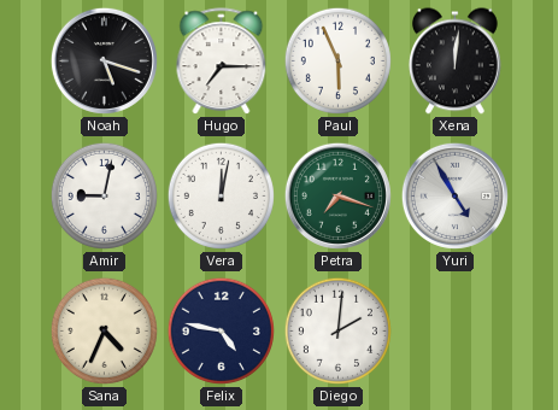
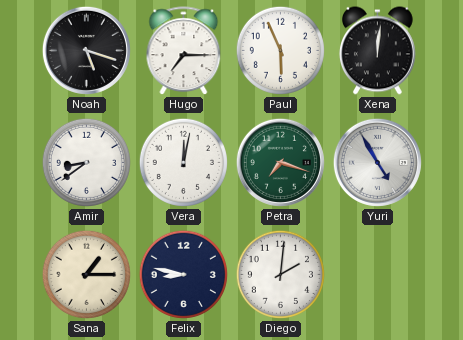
Amir: 9:02 -> 8:39 (86, 162)
Sana: 4:34 -> 1:15 (86, 274)
Felix: 4:47 -> 8:47 (183, 274)
